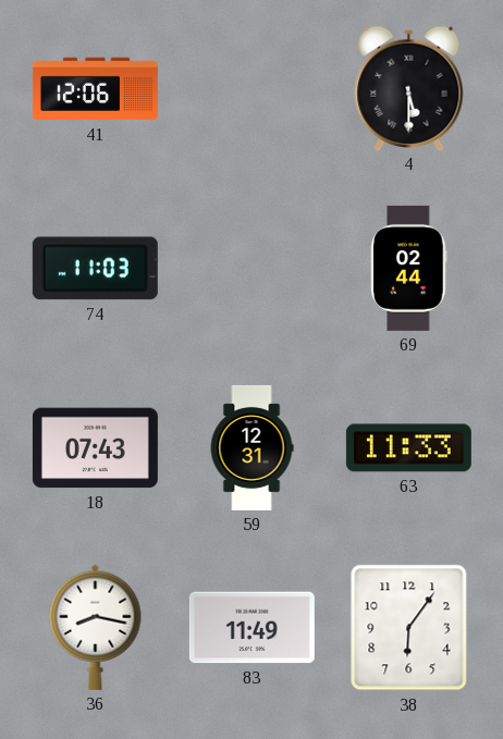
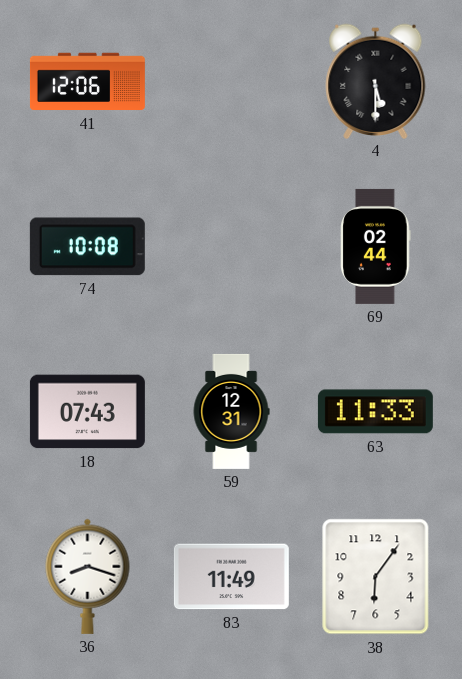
74: 11:03 -> 10:08 (87, 247)
36: 8:17 -> 8:18 (88, 576)
